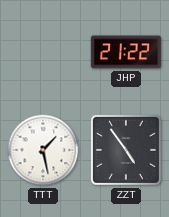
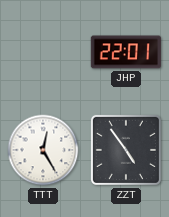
JHP: 21:22 -> 22:01 (125, 52)
TTT: 1:28 -> 12:25 (43, 150)
